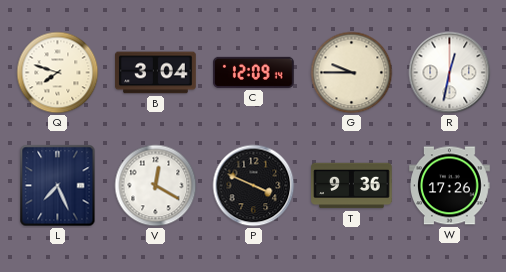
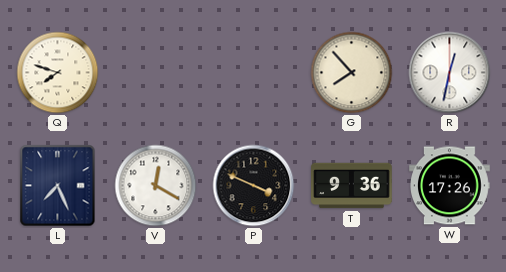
B: 3:04 -> none (156, 73)
C: 12:09 -> none (254, 72)
G: 9:45 -> 7:53 (352, 73)
